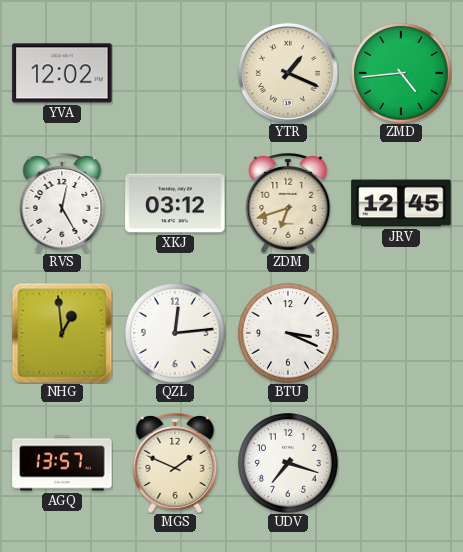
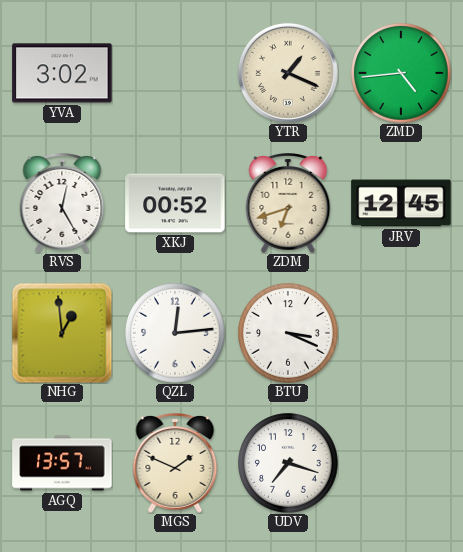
YVA: 12:02 -> 3:02 (62, 73)
XKJ: 03:12 -> 00:52 (175, 203)
